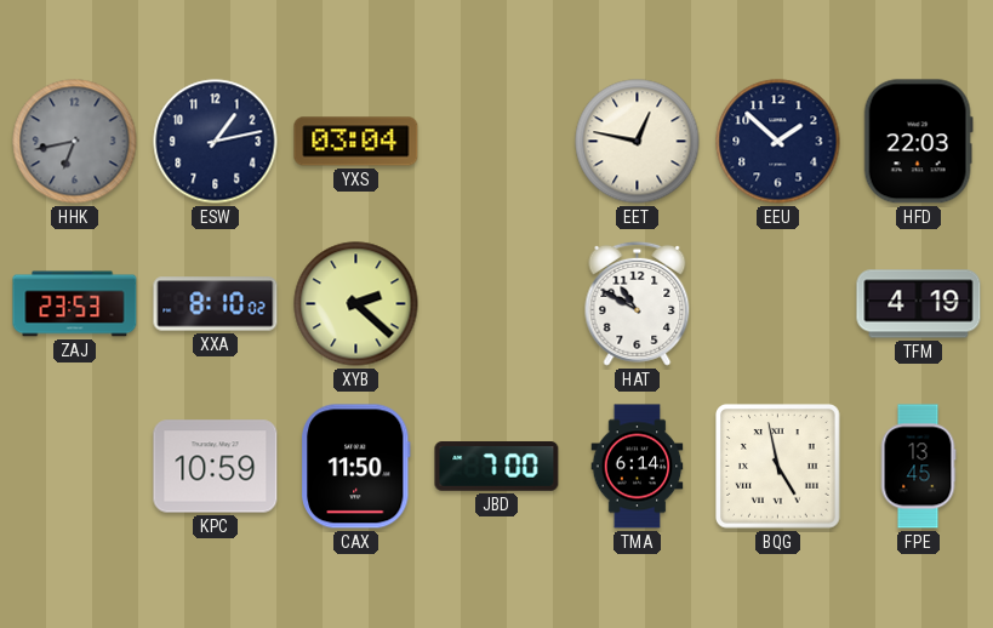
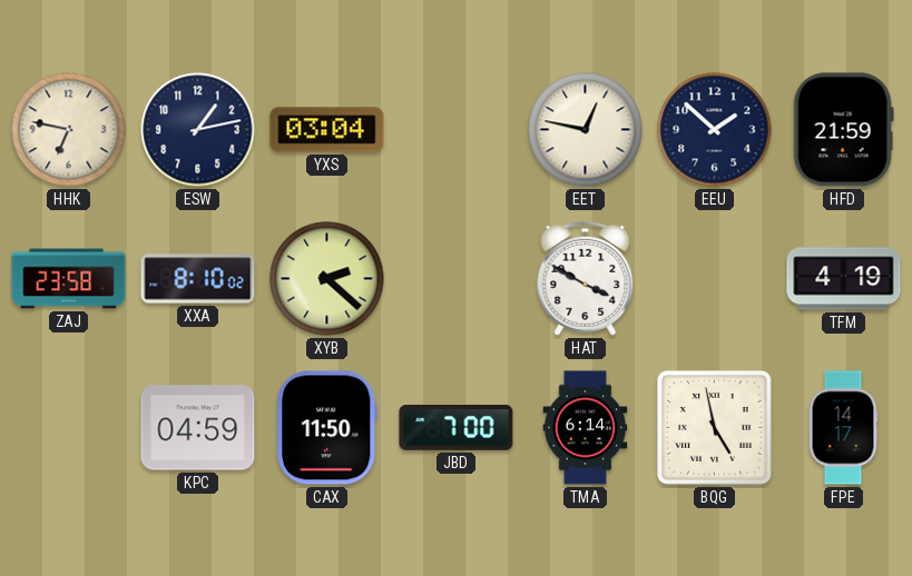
HHK: 6:43 -> 6:47 (69, 130)
HHK dial: grey -> cream (69, 130)
HFD: 22:03 -> 21:59 (843, 130)
ZAJ: 23:53 -> 23:58 (69, 279)
HAT: 10:50 -> 3:50 (586, 278)
KPC: 10:59 -> 04:59 (198, 428)
FPE: 13:45 -> 14:17 (843, 428)
